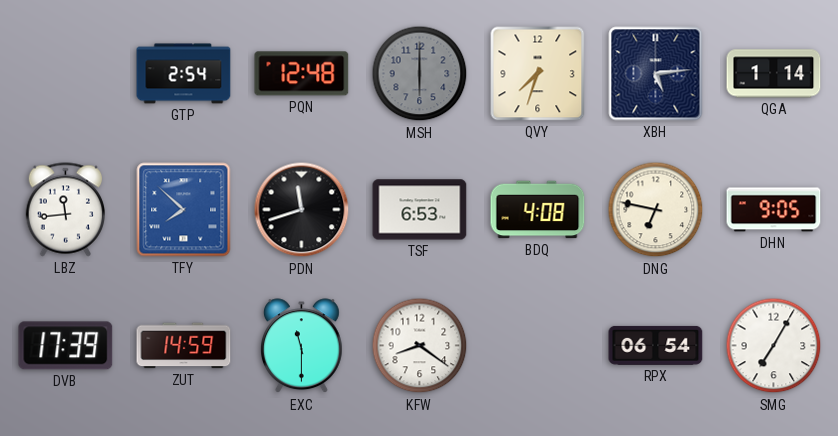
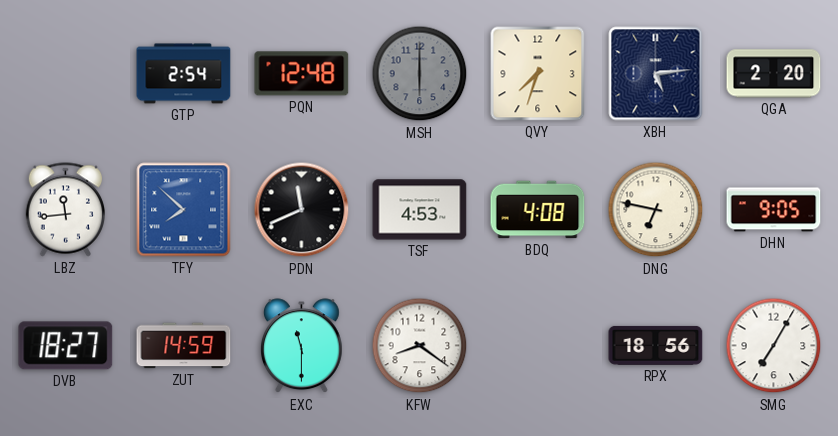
QGA: 1:14 -> 2:20 (774, 74)
PDN: 11:42 -> 11:41 (302, 210)
TSF: 6:53 -> 4:53 (420, 210)
DVB: 17:39 -> 18:27 (66, 346)
RPX: 06:54 -> 18:56 (656, 345)
